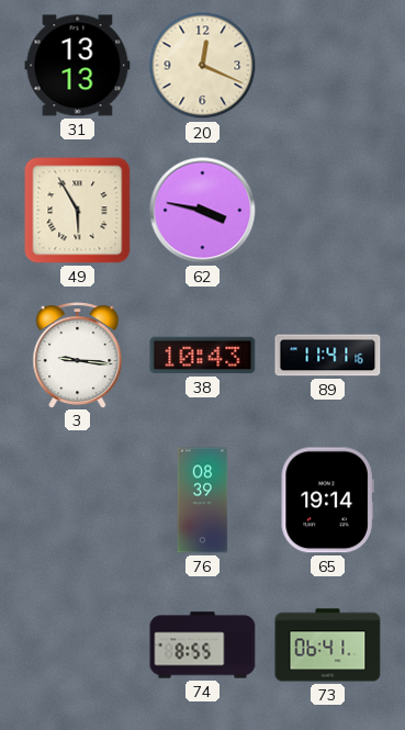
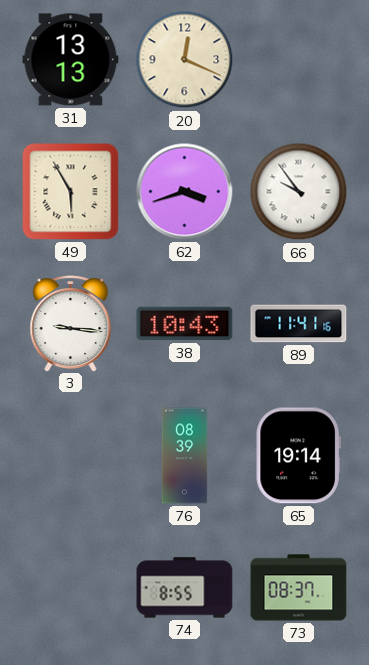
62: 3:47 -> 3:42 (185, 192)
66: none -> 9:54 (299, 192)
73: 06:41 -> 08:37 (299, 588)
